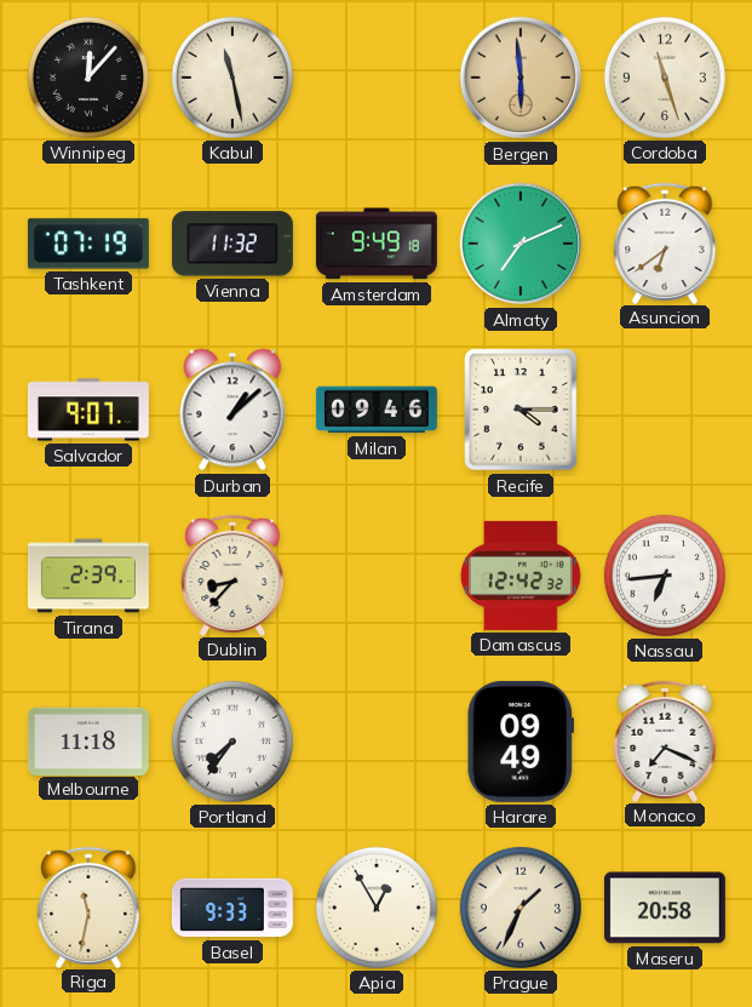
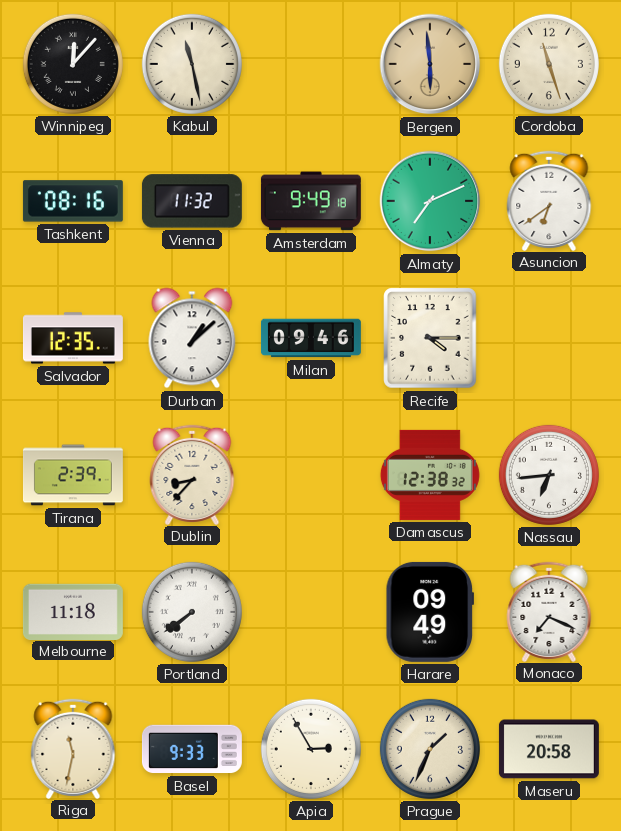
Tashkent: 07:19 -> 08:16 (73, 201)
Salvador: 9:07 -> 12:35 (73, 338)
Damascus: 12:42 -> 12:38 (430, 475)
Portland: 7:36 -> 7:39 (192, 612)
Apia: 12:55 -> 2:55 (311, 749)
